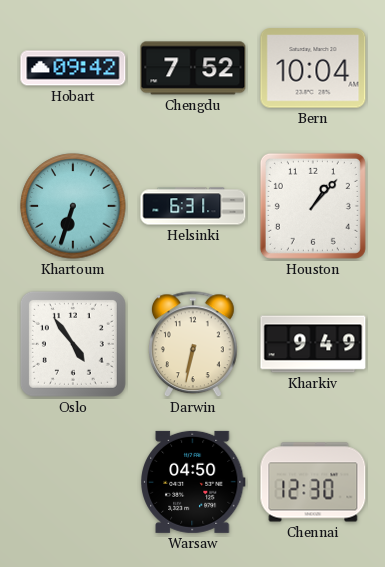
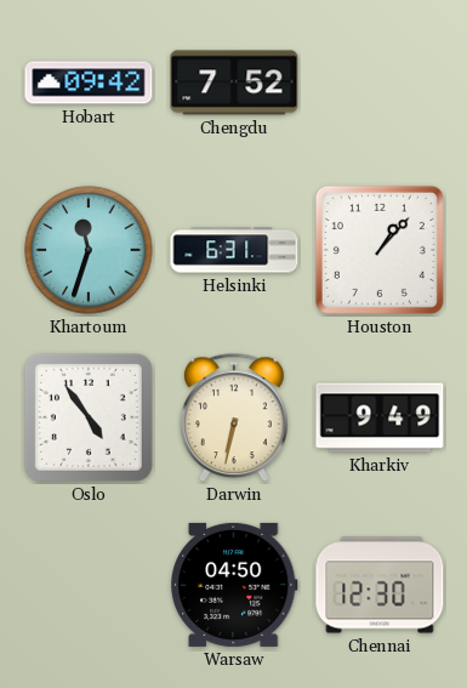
Bern: 10:04 -> none (313, 68)
Khartoum: 6:33 -> 11:33 (89, 250)
